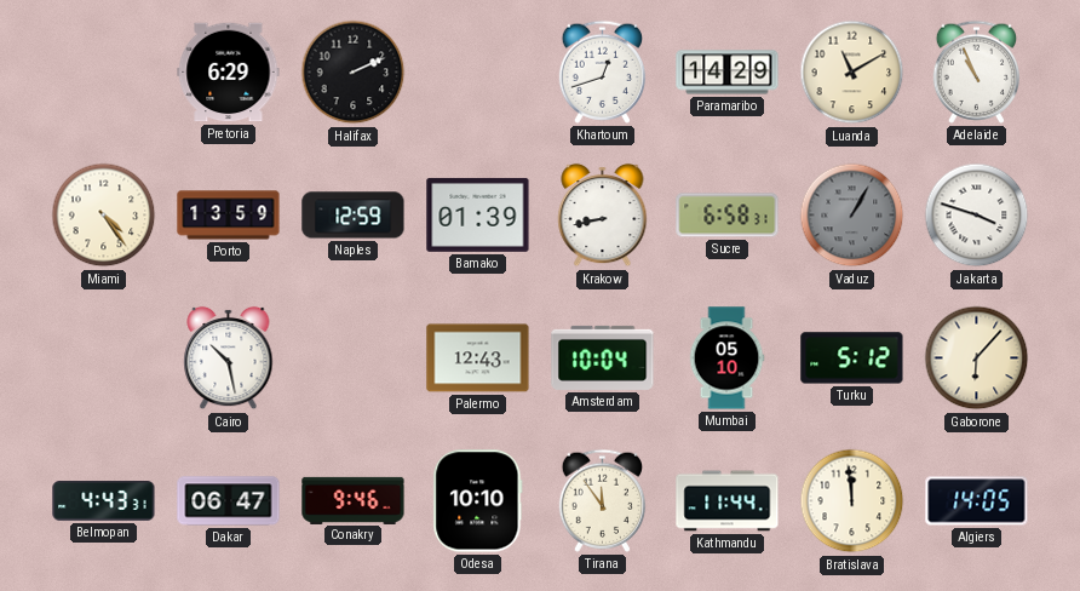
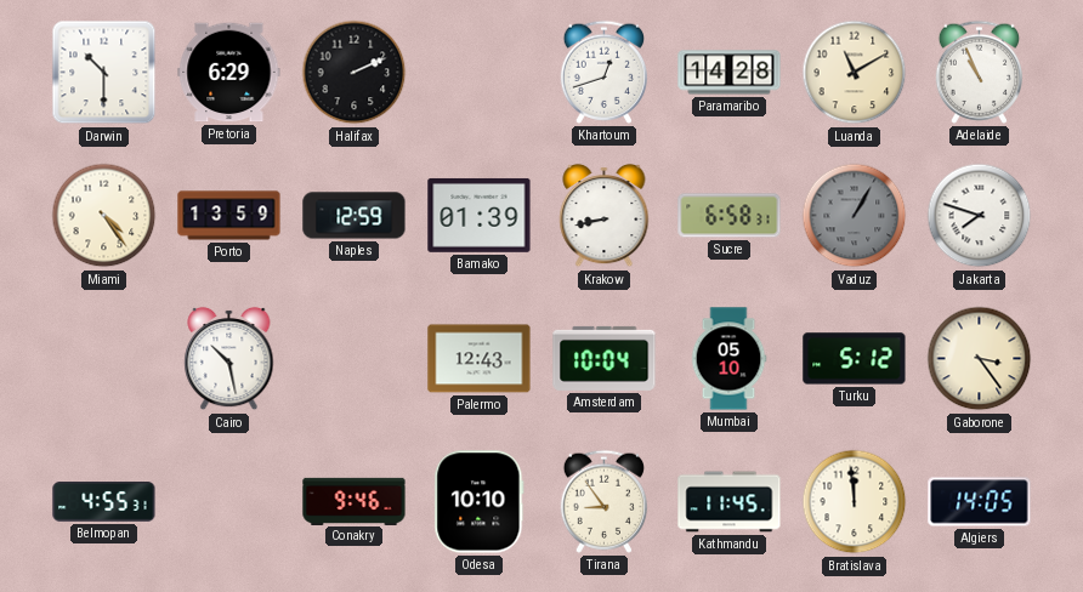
Darwin: none -> 10:30 (104, 73)
Paramaribo: 14:29 -> 14:28 (730, 73)
Jakarta: 3:48 -> 7:48 (980, 216)
Gaborone: 6:07 -> 3:24 (980, 359)
Belmopan: 4:43 -> 4:55 (104, 502)
Dakar: 06:47 -> none (229, 501)
Tirana: 11:54 -> 8:54 (603, 501)
Kathmandu: 11:44 -> 11:45 (730, 502)
